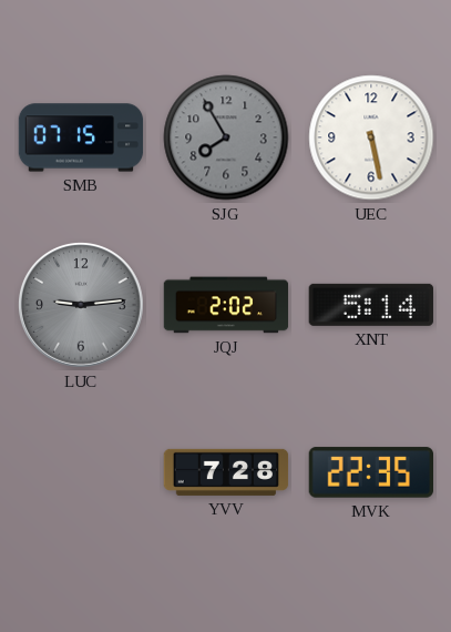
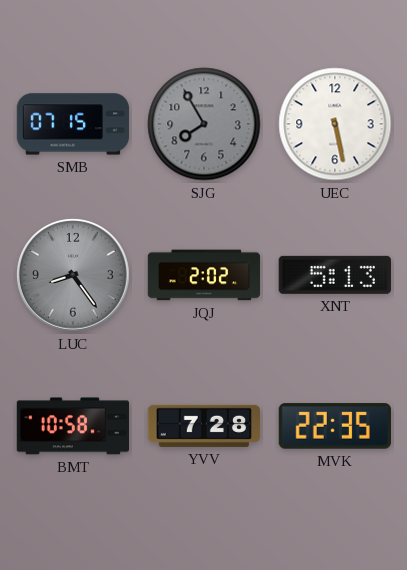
LUC: 9:14 -> 8:24 (73, 275)
XNT: 5:14 -> 5:13 (335, 275)
BMT: none -> 10:58 (73, 426)
